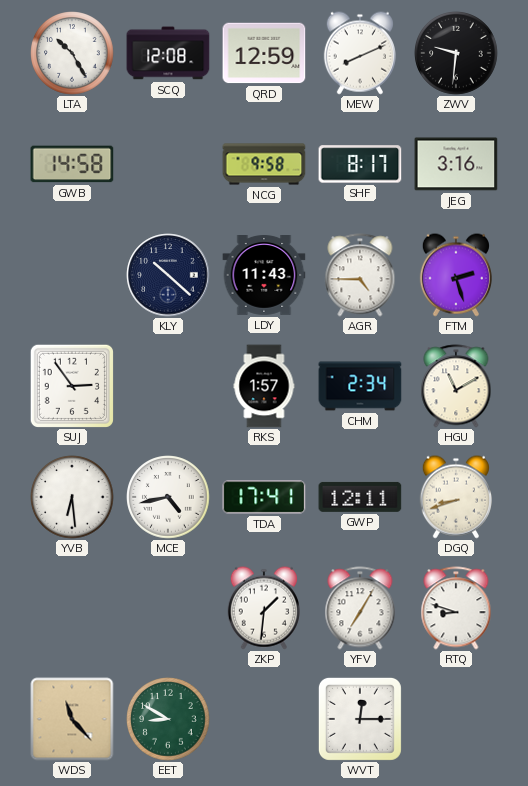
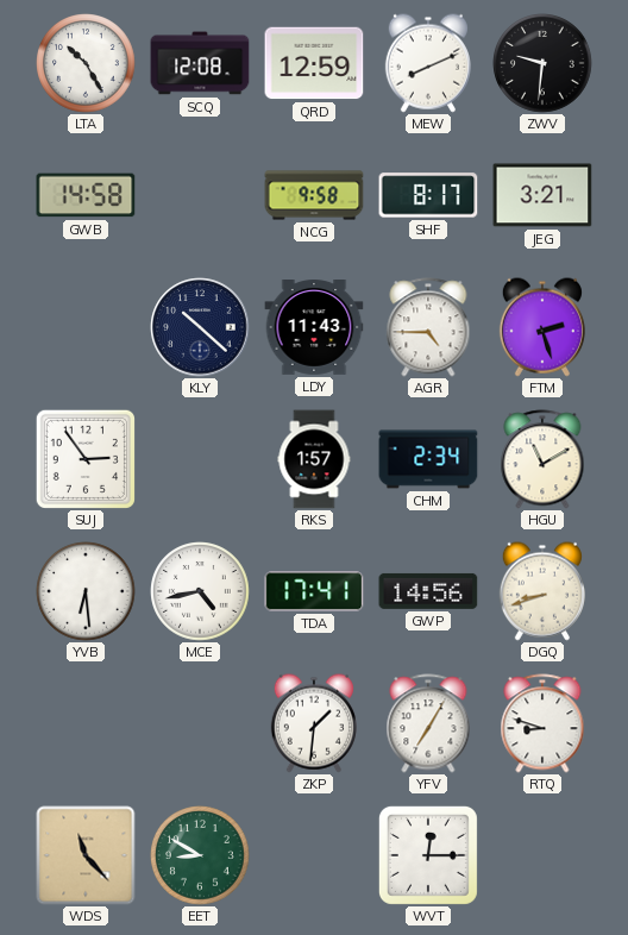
JEG: 3:16 -> 3:21 (542, 195)
GWP: 12:11 -> 14:56 (428, 591)
